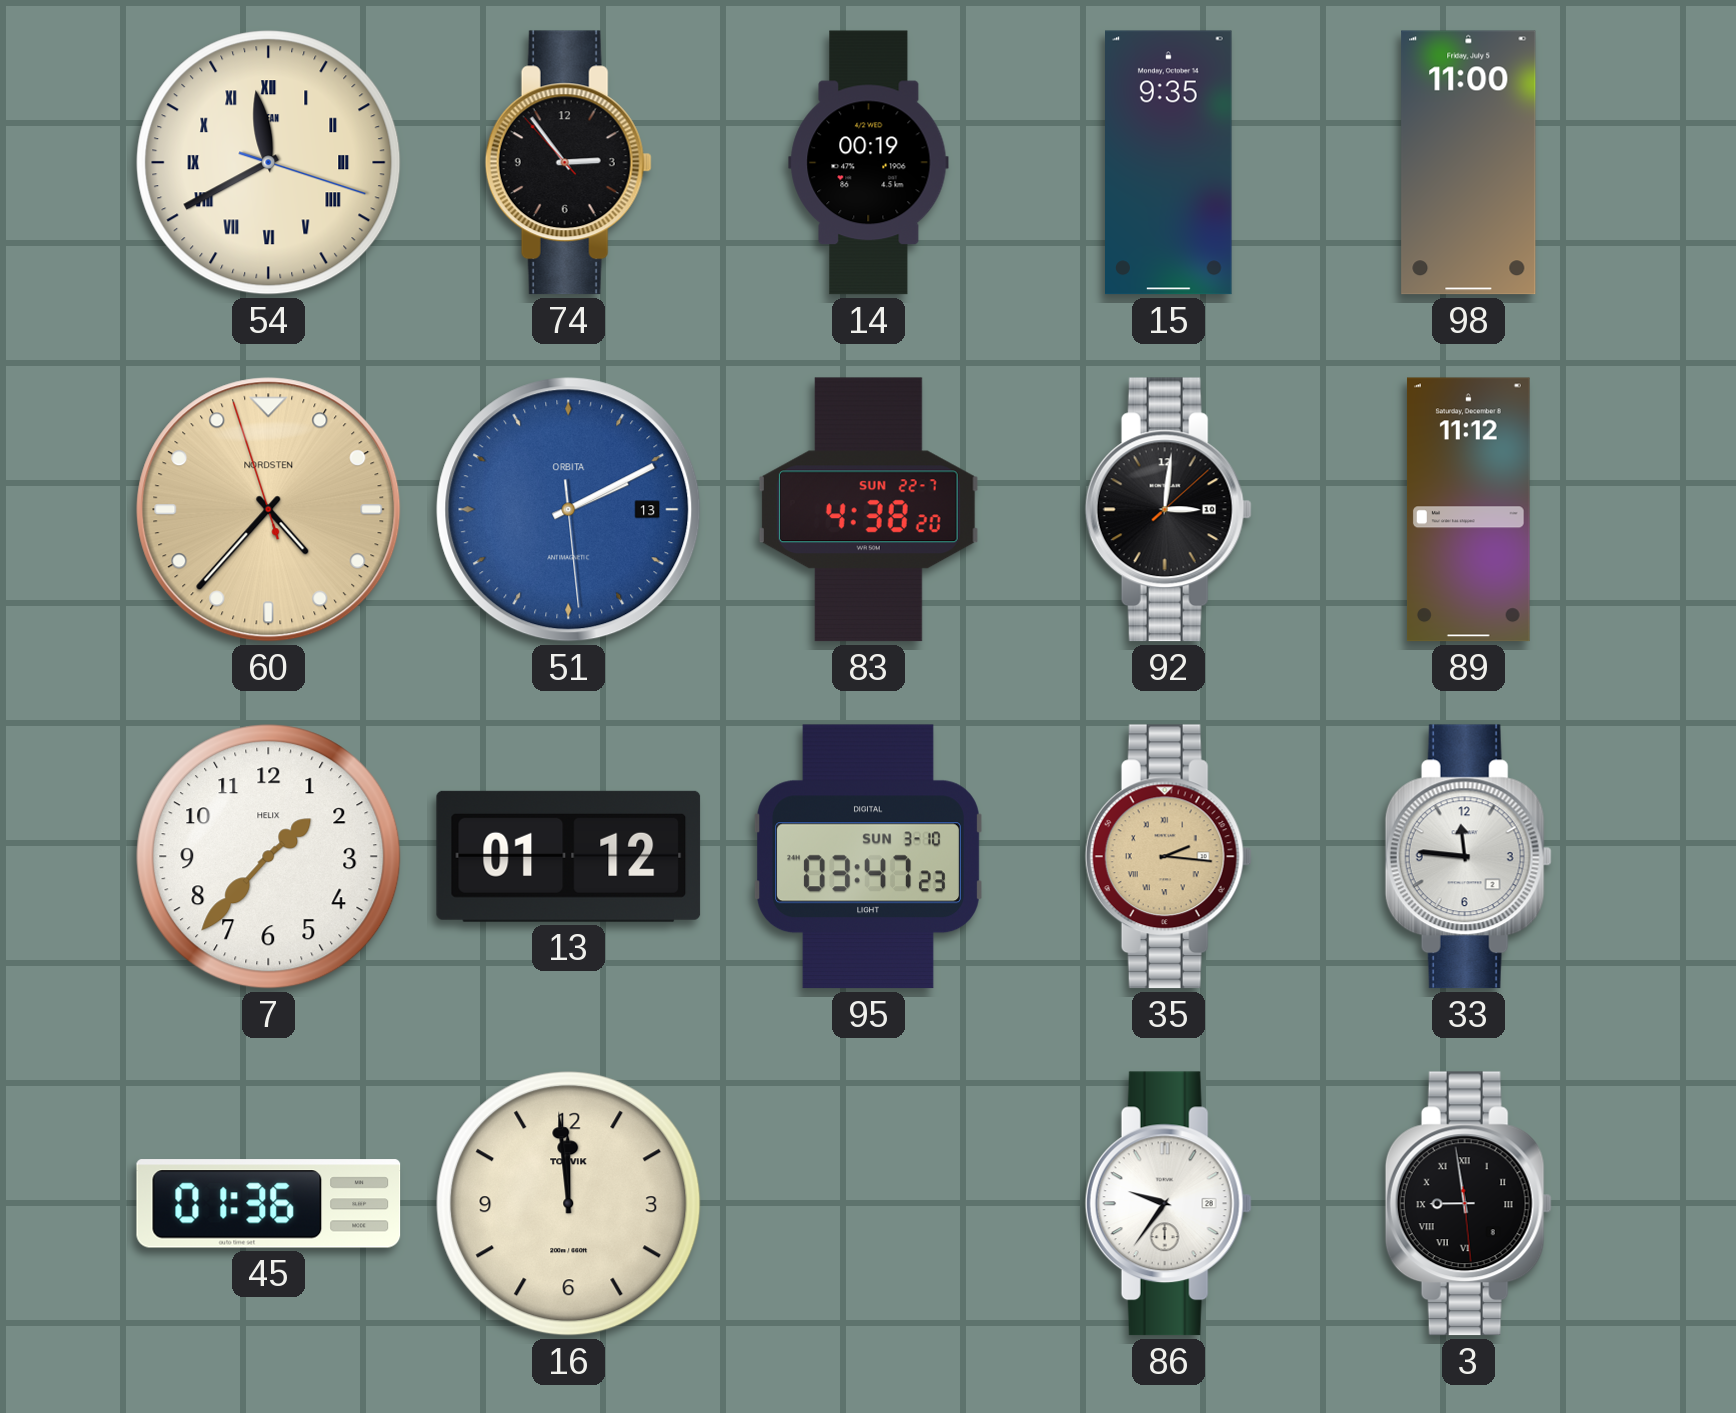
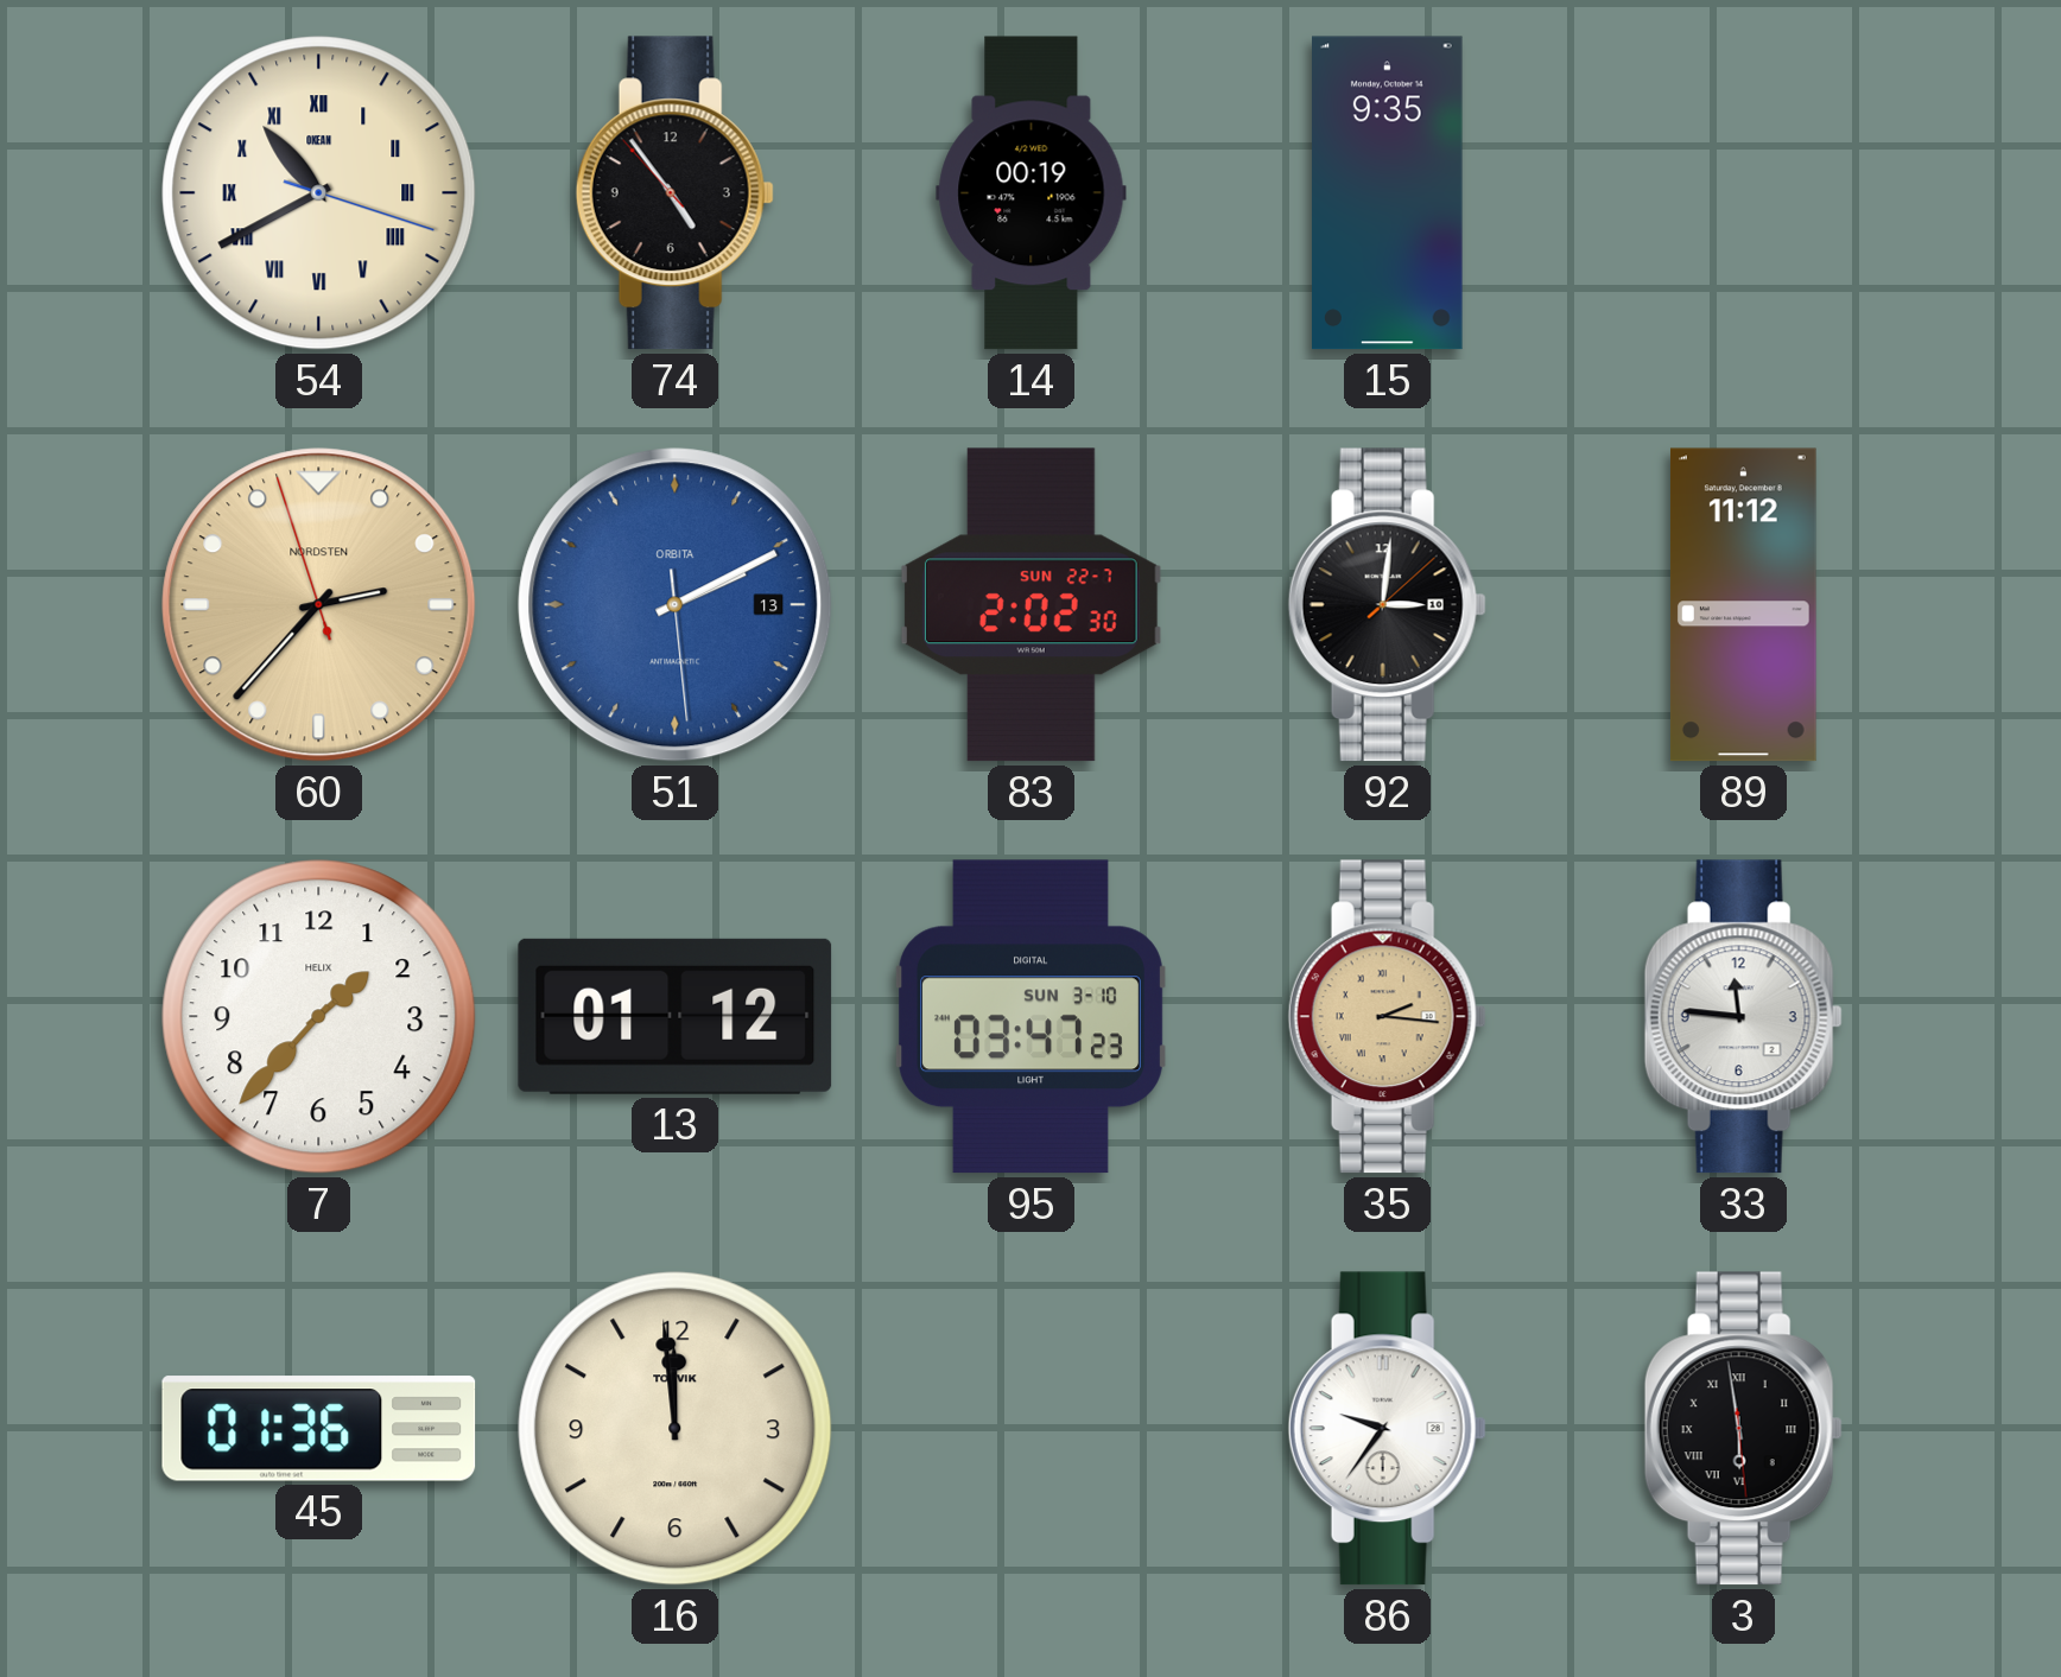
54: 11:40 -> 10:40 (319, 193)
74: 2:53 -> 4:53 (674, 193)
98: 11:00 -> none (1469, 163)
60: 4:36 -> 2:36 (319, 605)
83: 4:38 -> 2:02 (1030, 605)
3: 8:58 -> 5:58 (1743, 1429)
